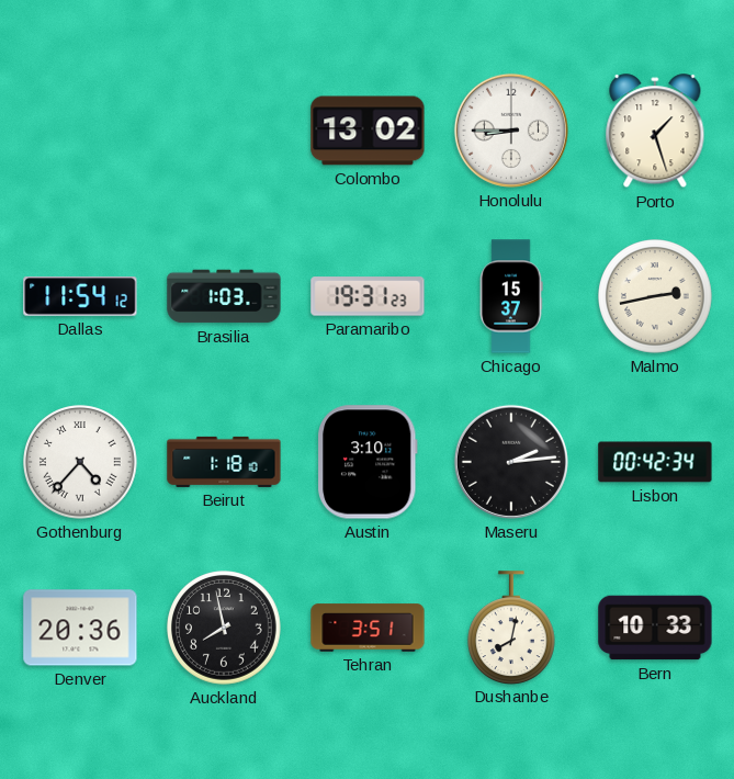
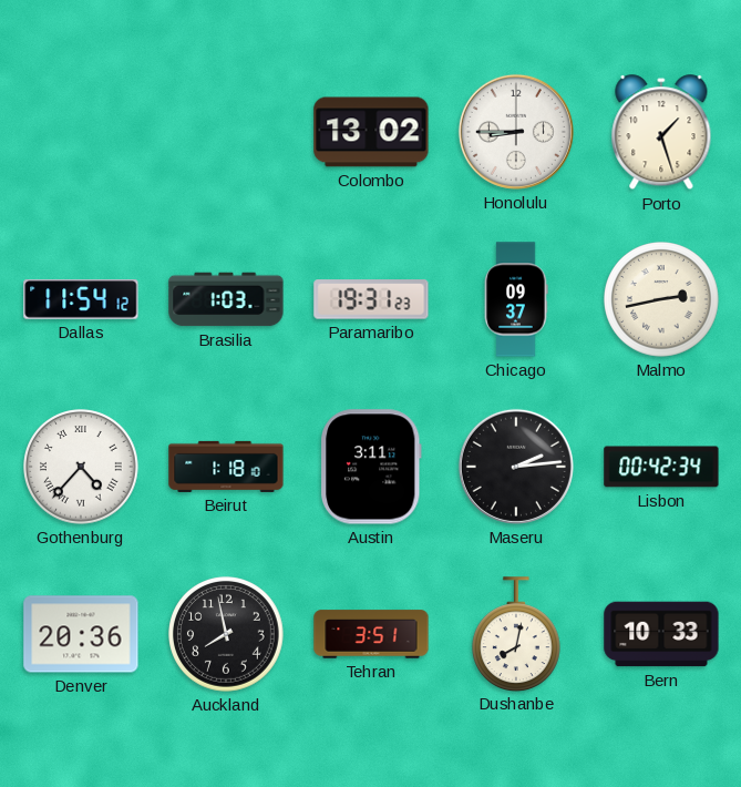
Chicago: 15:37 -> 09:37 (516, 299)
Austin: 3:10 -> 3:11 (371, 467)
